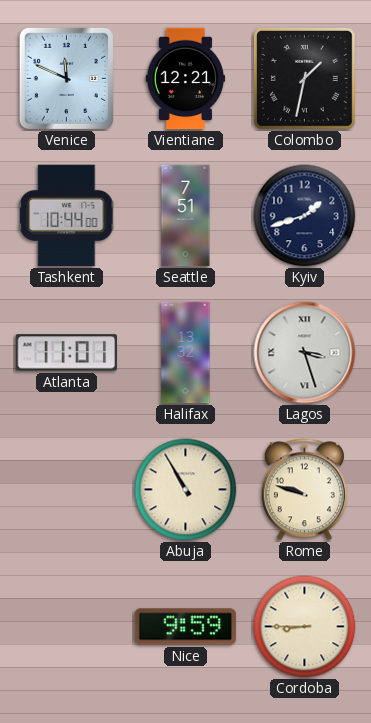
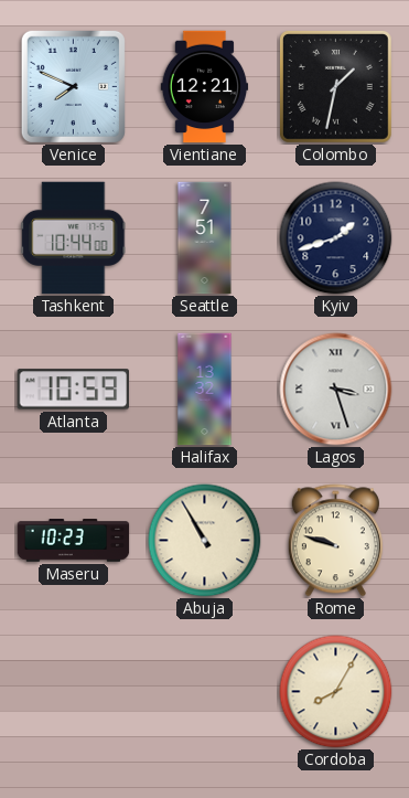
Venice: 11:49 -> 7:49 (73, 86)
Atlanta: 11:01 -> 10:59 (73, 390)
Maseru: none -> 10:23 (74, 541)
Nice: 9:59 -> none (186, 627)
Cordoba: 8:45 -> 8:05 (336, 692)
